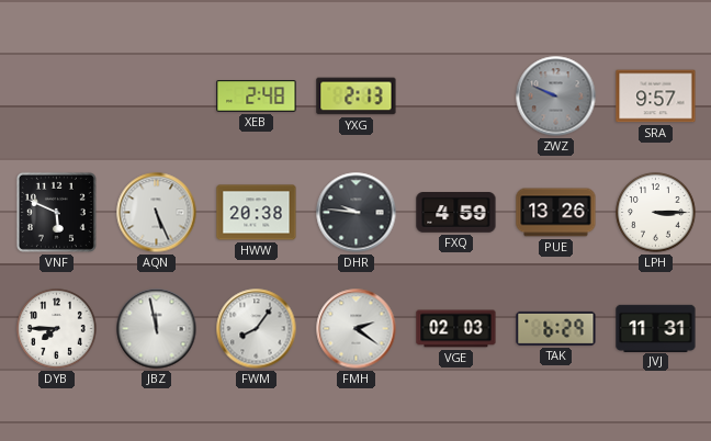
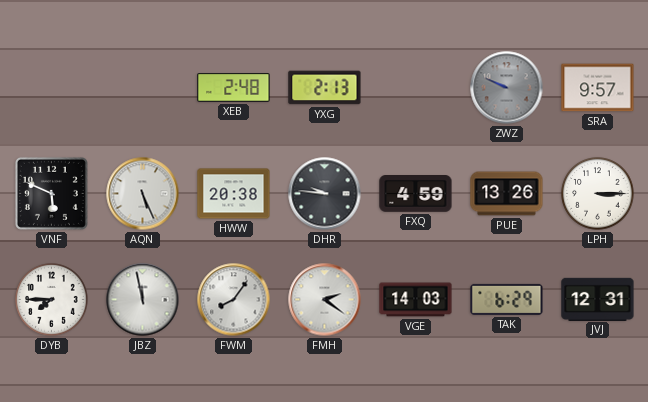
VGE: 02:03 -> 14:03 (416, 300)
JVJ: 11:31 -> 12:31 (598, 299)
